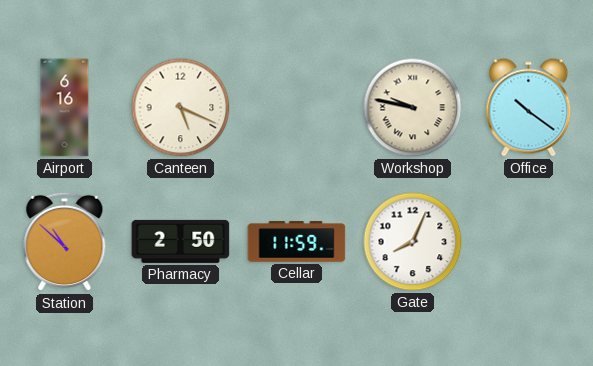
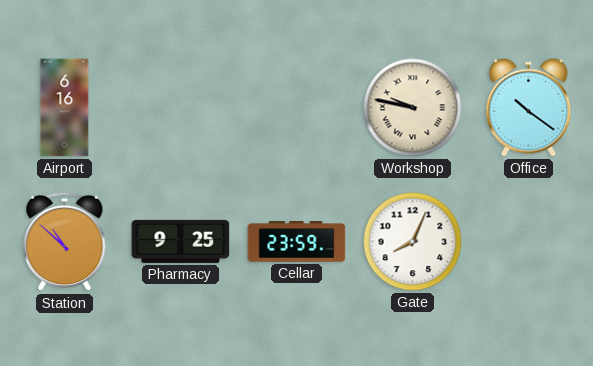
Canteen: 5:19 -> none (181, 108)
Pharmacy: 2:50 -> 9:25 (181, 241)
Cellar: 11:59 -> 23:59 (297, 242)
